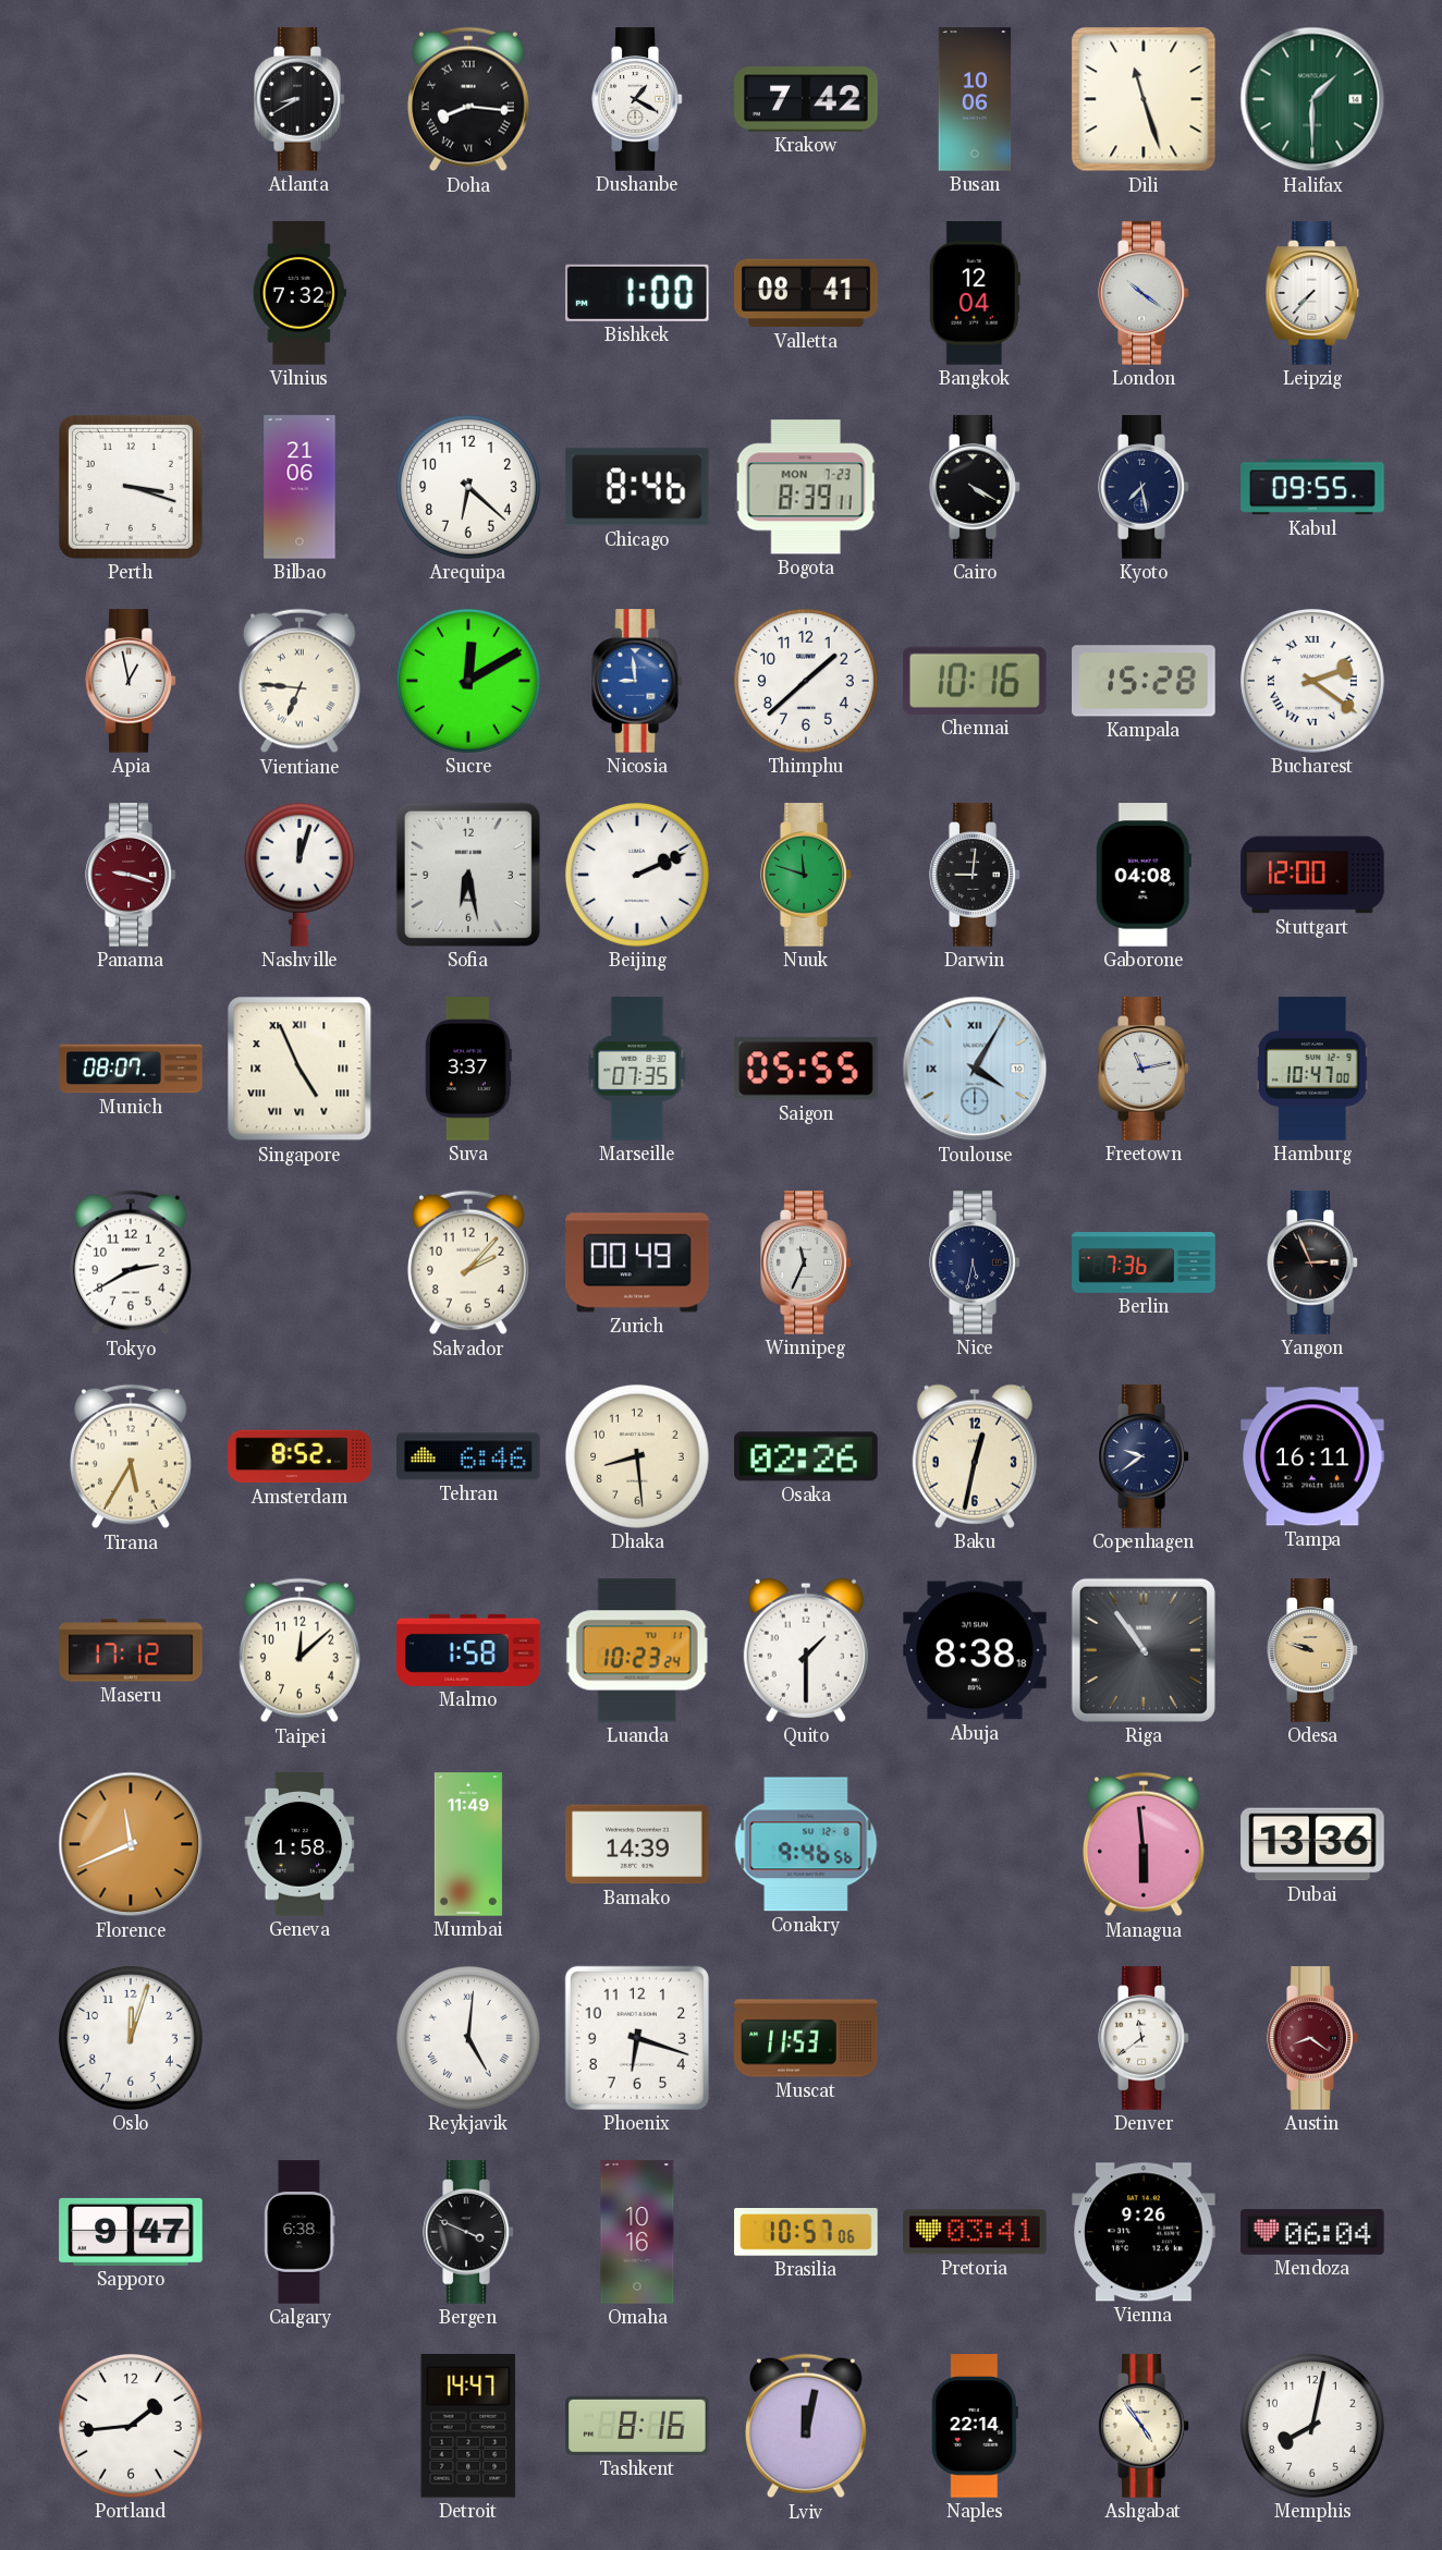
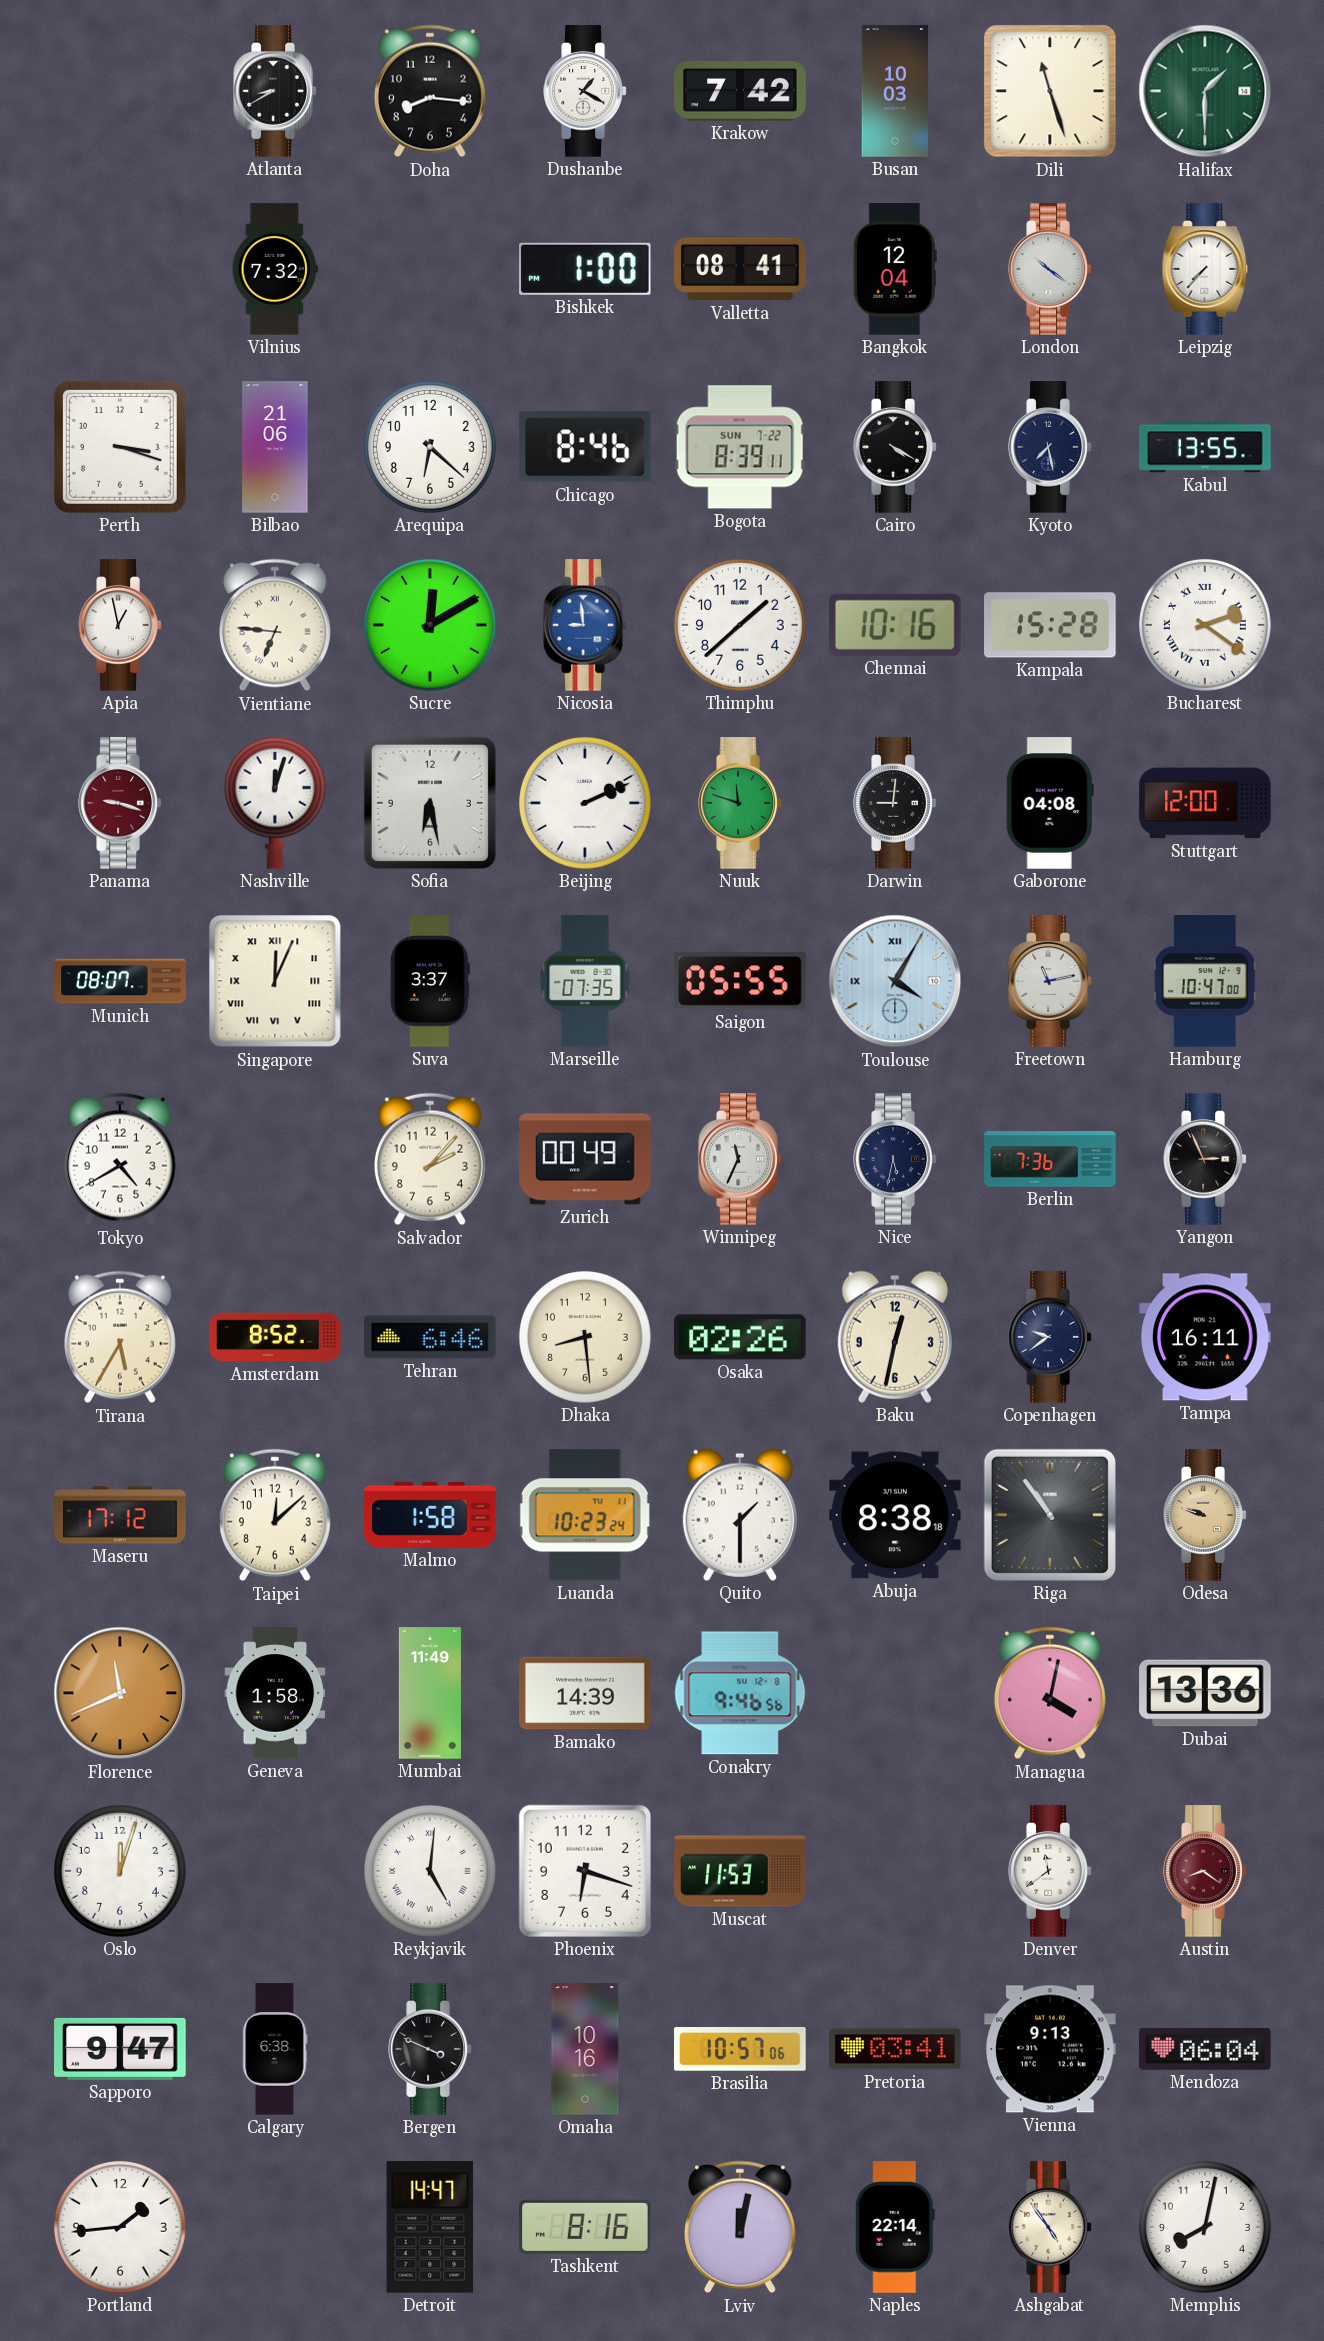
Doha numerals: Roman -> Arabic (430, 91)
Busan: 10:06 -> 10:03 (895, 91)
Bogota date: MON 7-23 -> SUN 7-22 (740, 447)
Kabul: 09:55 -> 13:55 (1205, 447)
Singapore: 4:56 -> 12:04 (275, 981)
Tokyo: 2:40 -> 4:40 (120, 1159)
Managua: 5:59 -> 4:02 (1050, 1693)
Vienna: 9:26 -> 9:13 (1050, 2049)
